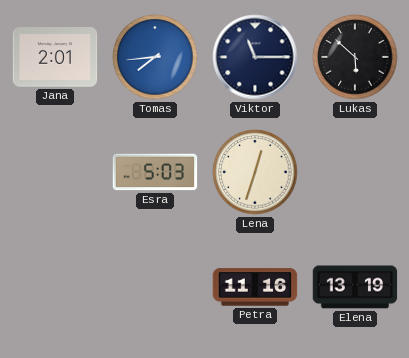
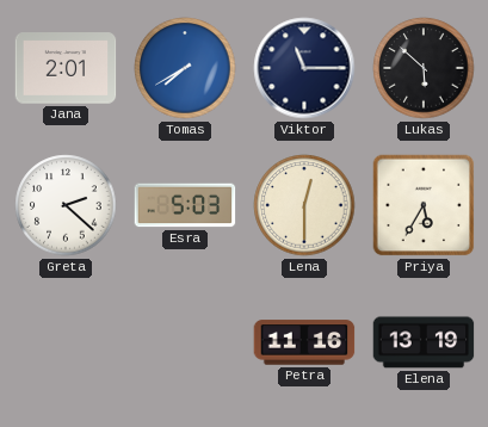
Tomas: 7:44 -> 7:40 (185, 68)
Greta: none -> 2:22 (66, 205)
Lena: 12:33 -> 12:30 (304, 205)
Priya: none -> 5:35 (424, 205)
